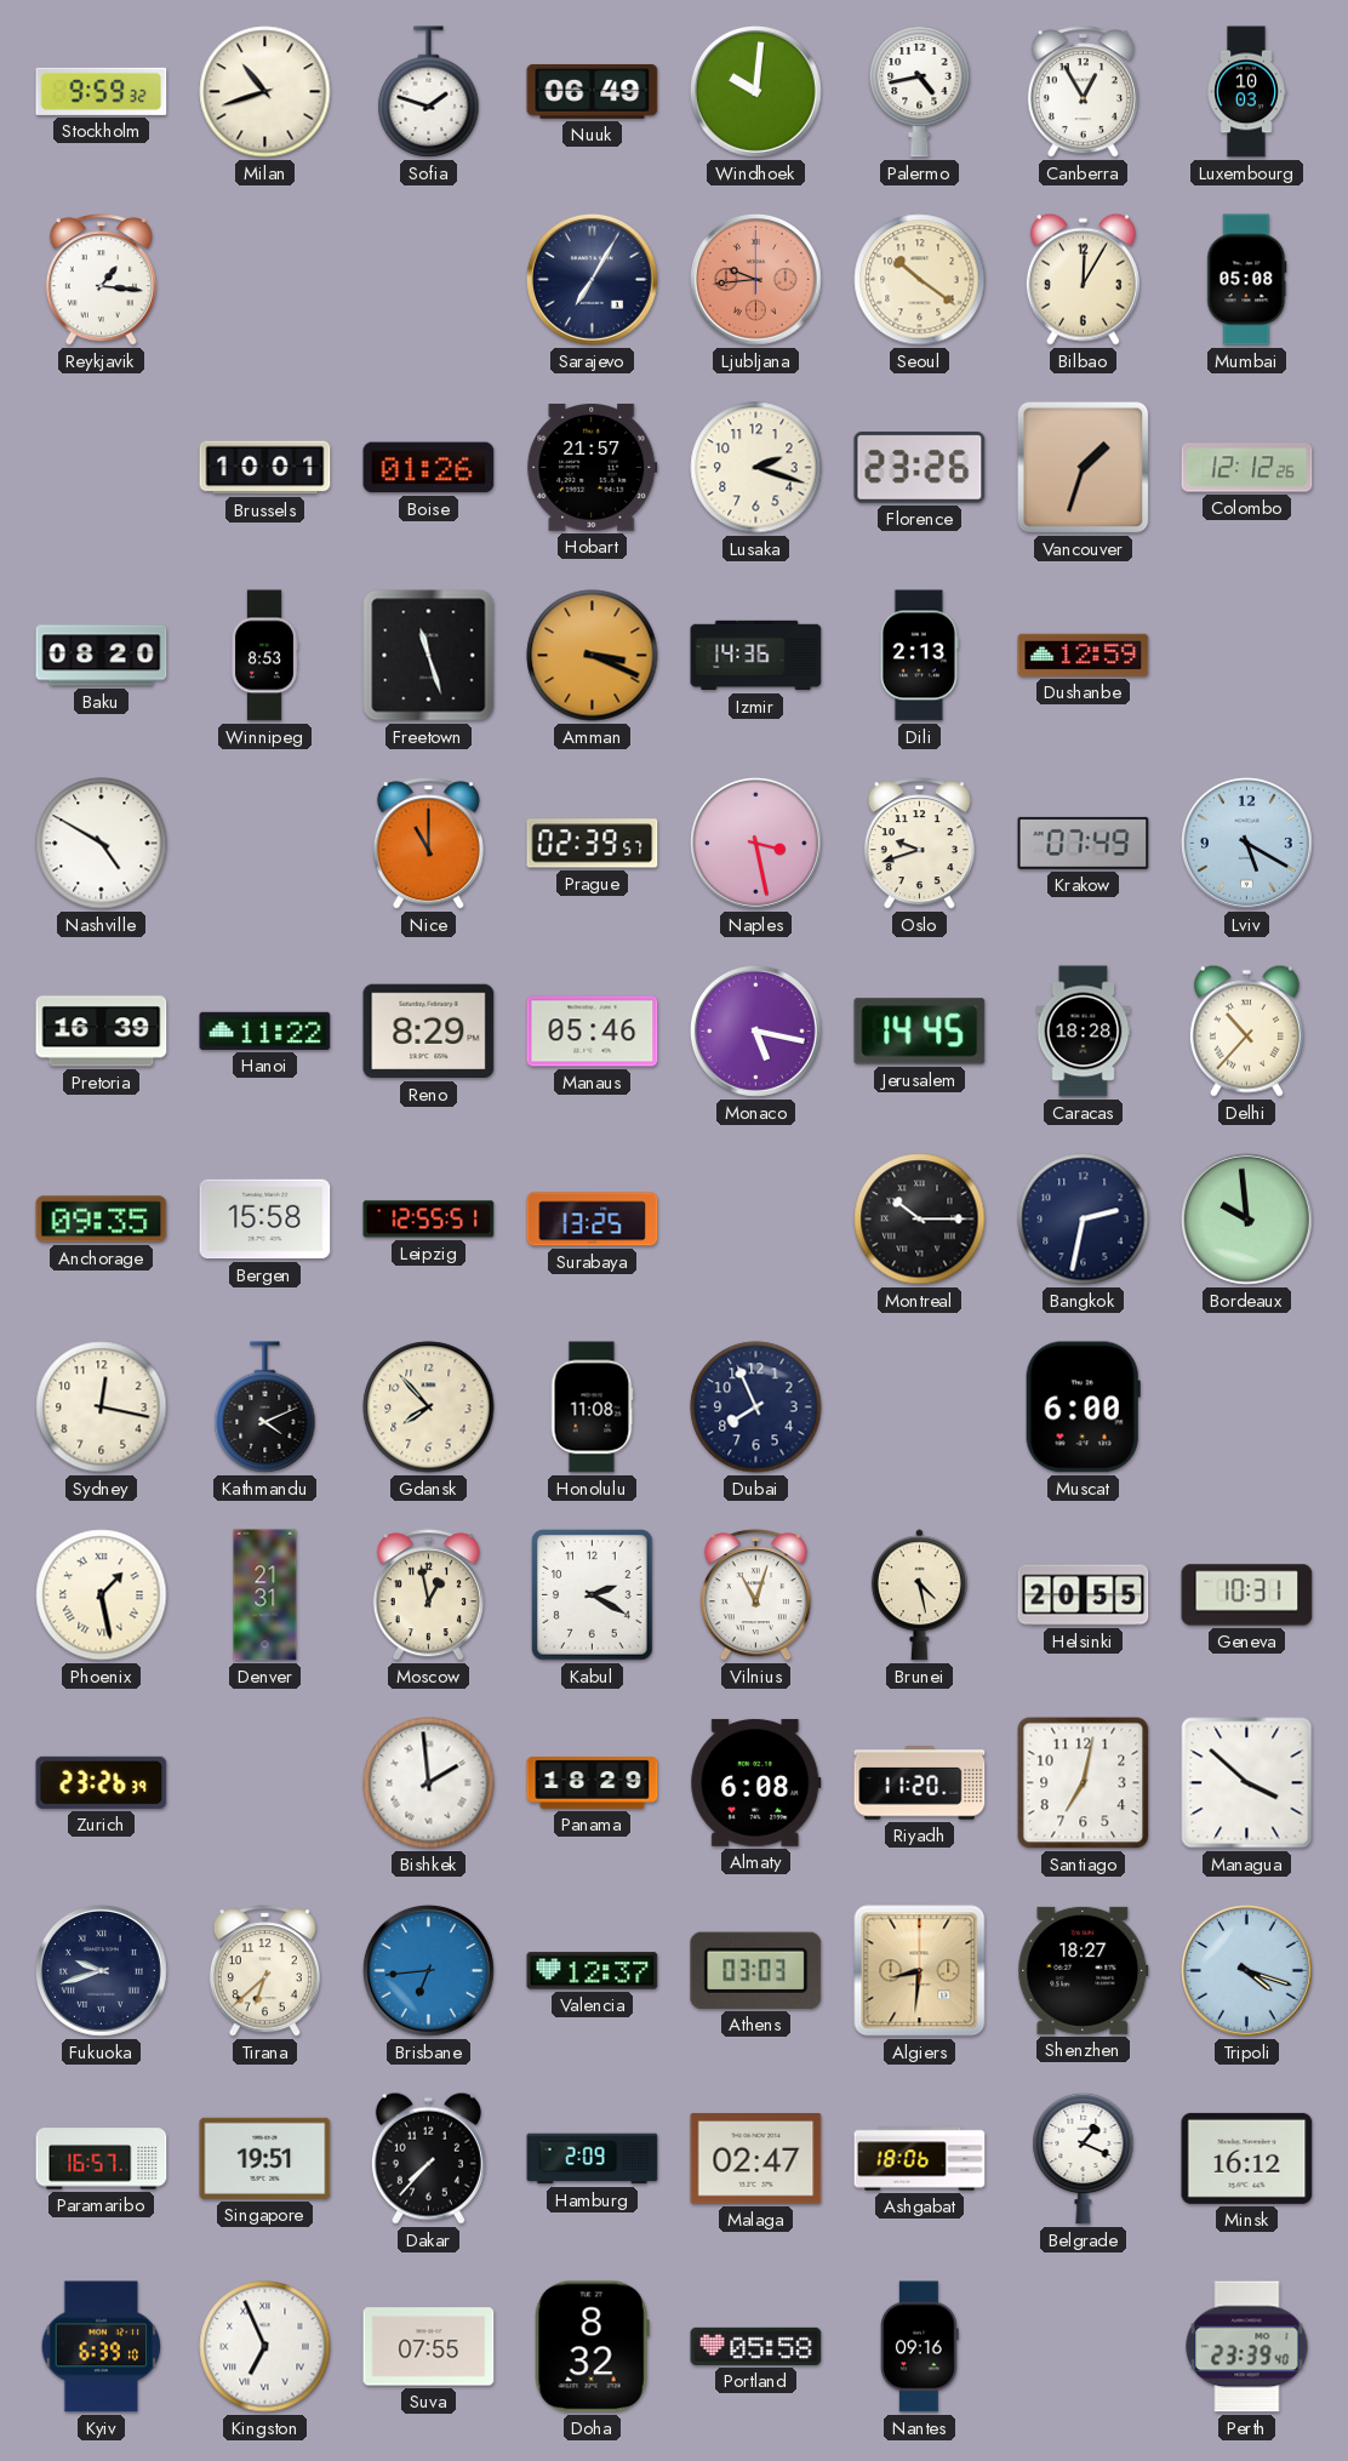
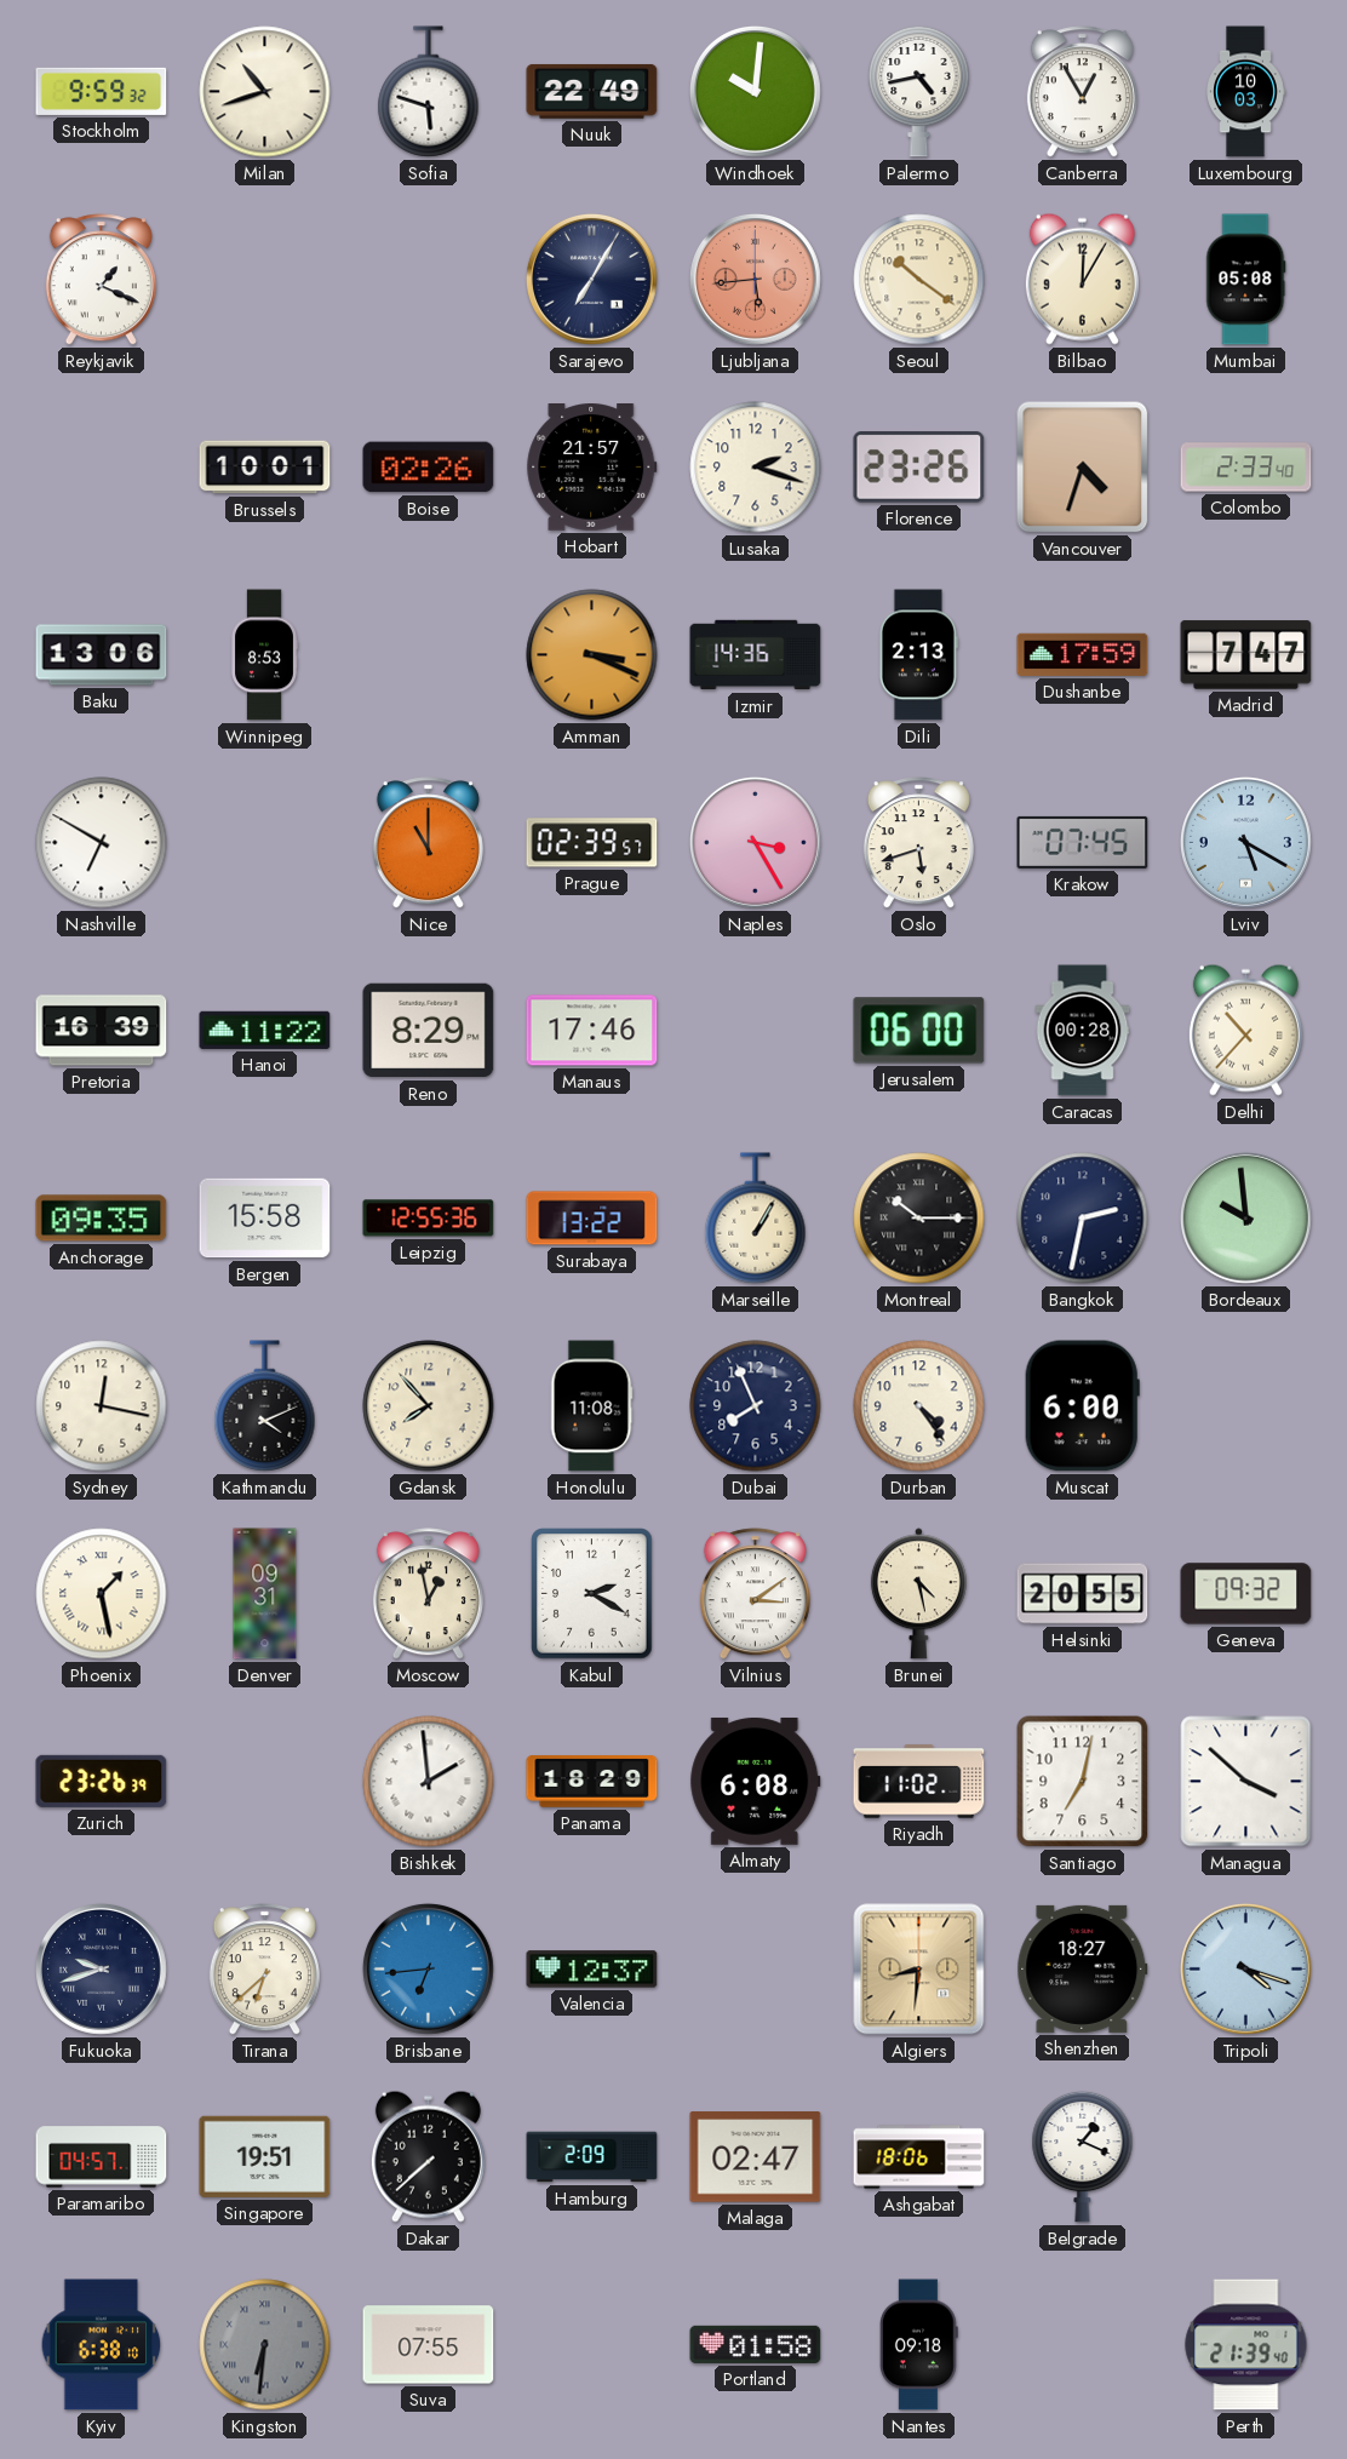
Sofia: 1:48 -> 5:48 (429, 92)
Nuuk: 06:49 -> 22:49 (592, 92)
Reykjavik: 1:16 -> 1:19 (101, 280)
Ljubljana: 9:44 -> 5:44 (755, 279)
Boise: 01:26 -> 02:26 (429, 468)
Vancouver: 1:33 -> 4:33 (1083, 468)
Colombo: 12:12 -> 2:33 (1246, 468)
Baku: 08:20 -> 13:06 (102, 655)
Freetown: 11:27 -> none (429, 656)
Dushanbe: 12:59 -> 17:59 (1083, 654)
Madrid: none -> 7:47 (1246, 655)
Nashville: 4:50 -> 6:50 (102, 843)
Naples: 3:28 -> 3:25 (755, 842)
Oslo: 9:42 -> 5:42 (918, 843)
Krakow: 07:49 -> 07:45 (1083, 842)
Manaus: 05:46 -> 17:46 (592, 1031)
Monaco: 5:17 -> none (755, 1030)
Jerusalem: 14:45 -> 06:00 (919, 1031)
Caracas: 18:28 -> 00:28 (1083, 1031)
Leipzig: 12:55:51 -> 12:55:36 (429, 1219)
Surabaya: 13:25 -> 13:22 (592, 1219)
Marseille: none -> 1:05 (756, 1219)
Durban: none -> 4:24 (919, 1406)
Denver: 21:31 -> 09:31 (265, 1594)
Vilnius: 11:03 -> 3:09 (755, 1594)
Geneva: 10:31 -> 09:32 (1246, 1594)
Riyadh: 11:20 -> 11:02 (919, 1782)
Athens: 03:03 -> none (756, 1970)
Paramaribo: 16:57 -> 04:57 (102, 2157)
Dakar: 7:37 -> 7:38 (428, 2156)
Minsk: 16:12 -> none (1247, 2158)
Kyiv: 6:39 -> 6:38 (102, 2345)
Kingston: 6:56 -> 6:31 (265, 2345)
Kingston dial: white -> grey (265, 2345)
Doha: 8:32 -> none (592, 2347)
Portland: 05:58 -> 01:58 (756, 2344)
Nantes: 09:16 -> 09:18 (919, 2345)
Perth: 23:39 -> 21:39 (1246, 2345)
